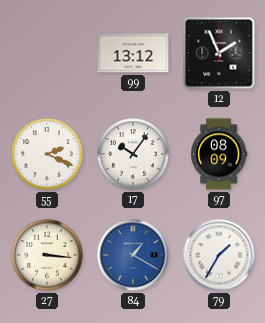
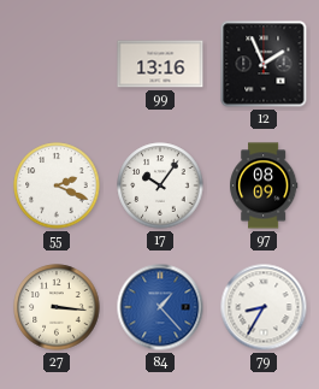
99: 13:12 -> 13:16 (160, 64)
84: 1:20 -> 1:23 (160, 307)
79: 1:35 -> 8:35 (264, 307)
